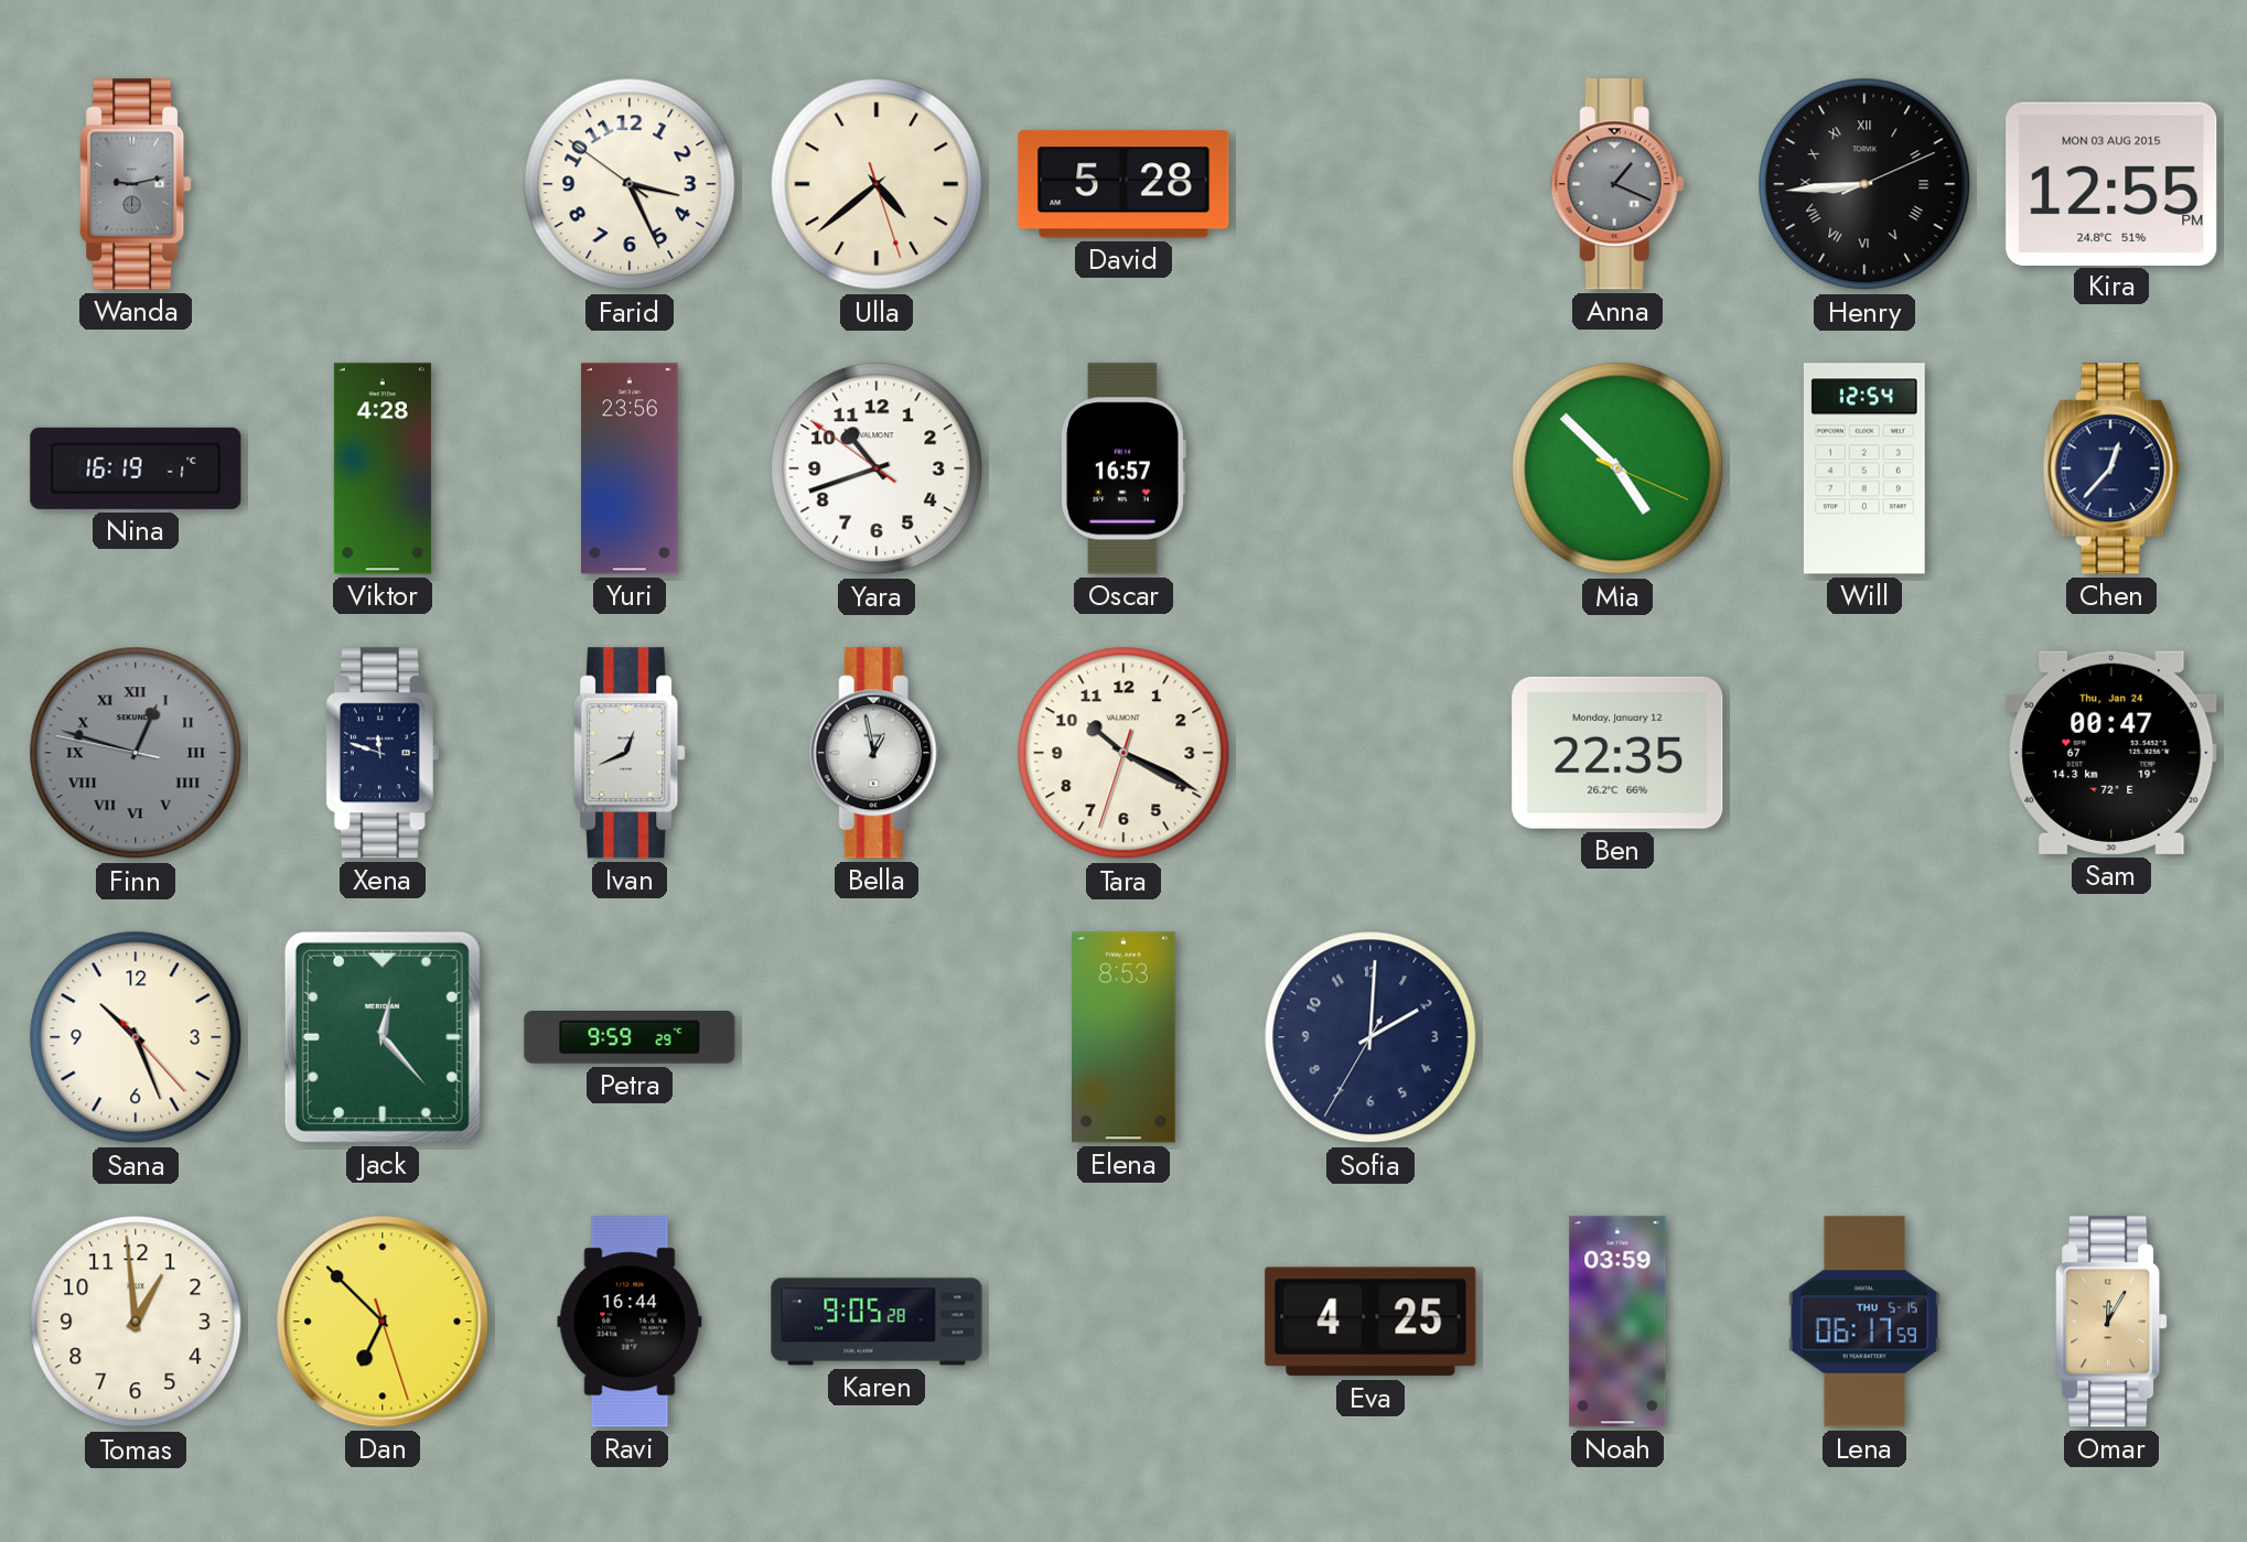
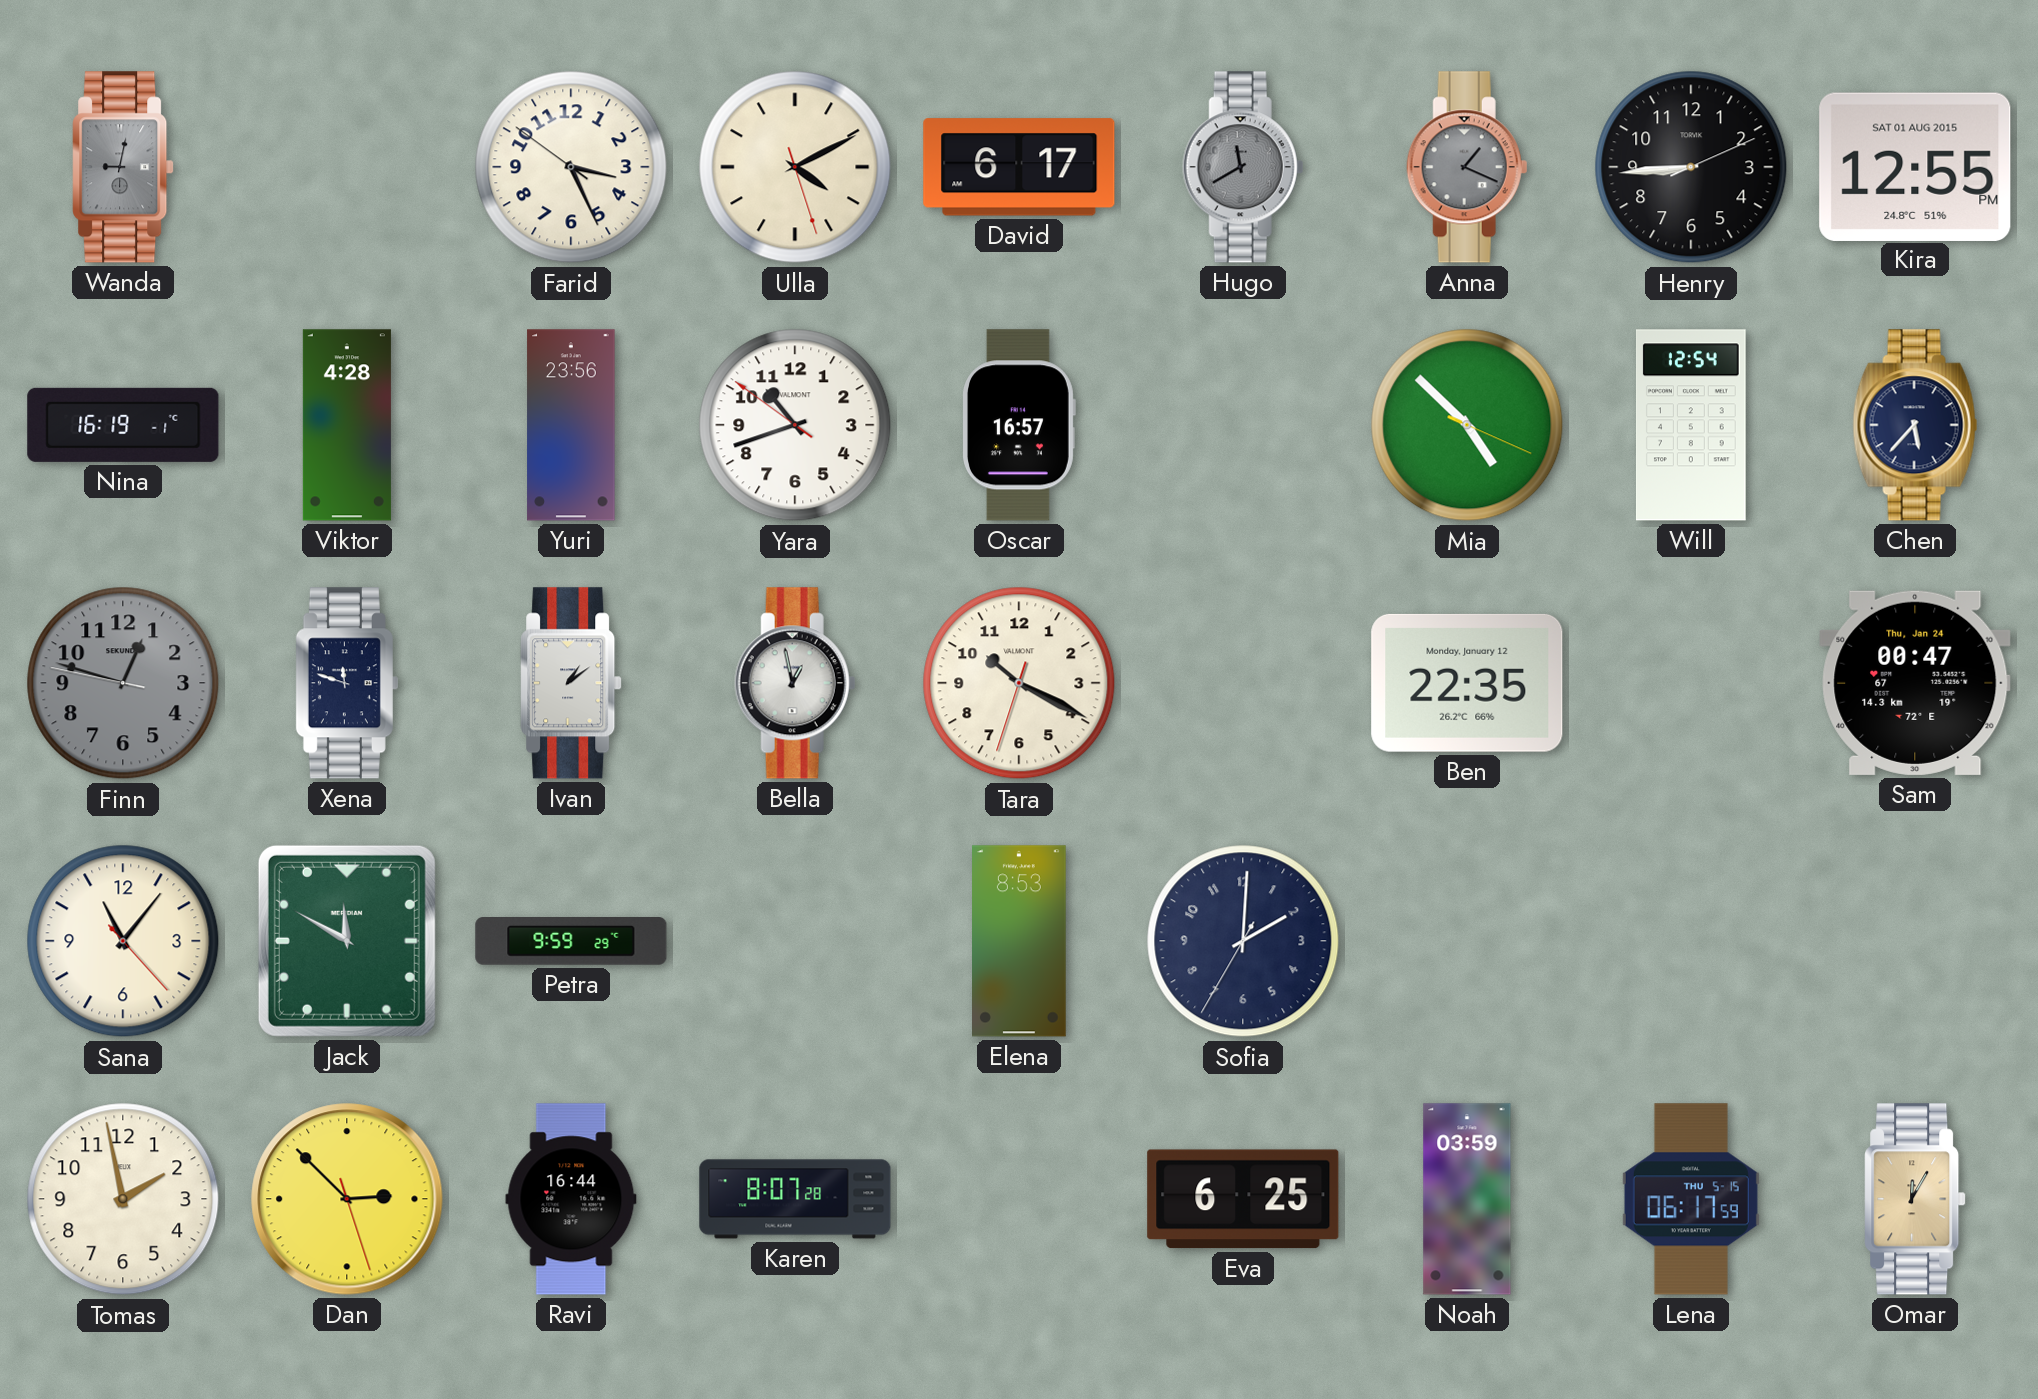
Wanda: 9:13 -> 9:02 (123, 167)
Ulla: 4:38 -> 4:10 (795, 167)
David: 5:28 -> 6:17 (1019, 167)
Hugo: none -> 11:40 (1243, 167)
Henry numerals: Roman -> Arabic (1691, 167)
Kira date: MON 03 AUG 2015 -> SAT 01 AUG 2015 (1915, 166)
Chen: 12:37 -> 5:37 (1915, 425)
Finn numerals: Roman -> Arabic (123, 683)
Ivan: 12:41 -> 1:09 (571, 683)
Sana: 10:26 -> 11:06 (123, 941)
Jack: 12:23 -> 11:50 (347, 941)
Tomas: 12:59 -> 1:58 (123, 1199)
Dan: 6:52 -> 2:52 (347, 1199)
Karen: 9:05 -> 8:07 (795, 1199)
Eva: 4:25 -> 6:25 (1243, 1199)
